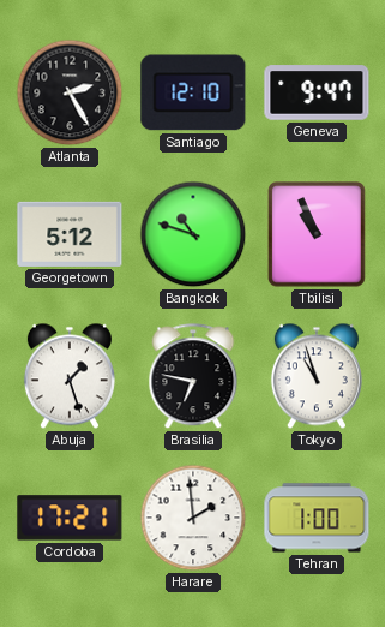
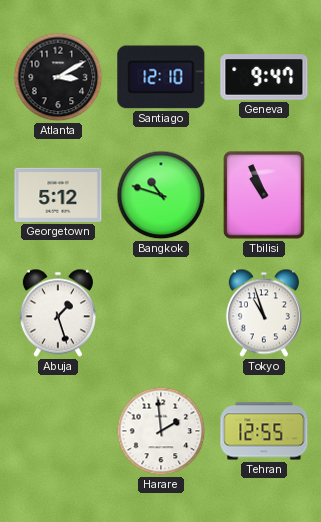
Atlanta: 2:25 -> 3:10 (58, 77)
Brasilia: 6:47 -> none (193, 377)
Cordoba: 17:21 -> none (70, 518)
Tehran: 1:00 -> 12:55 (264, 431)
